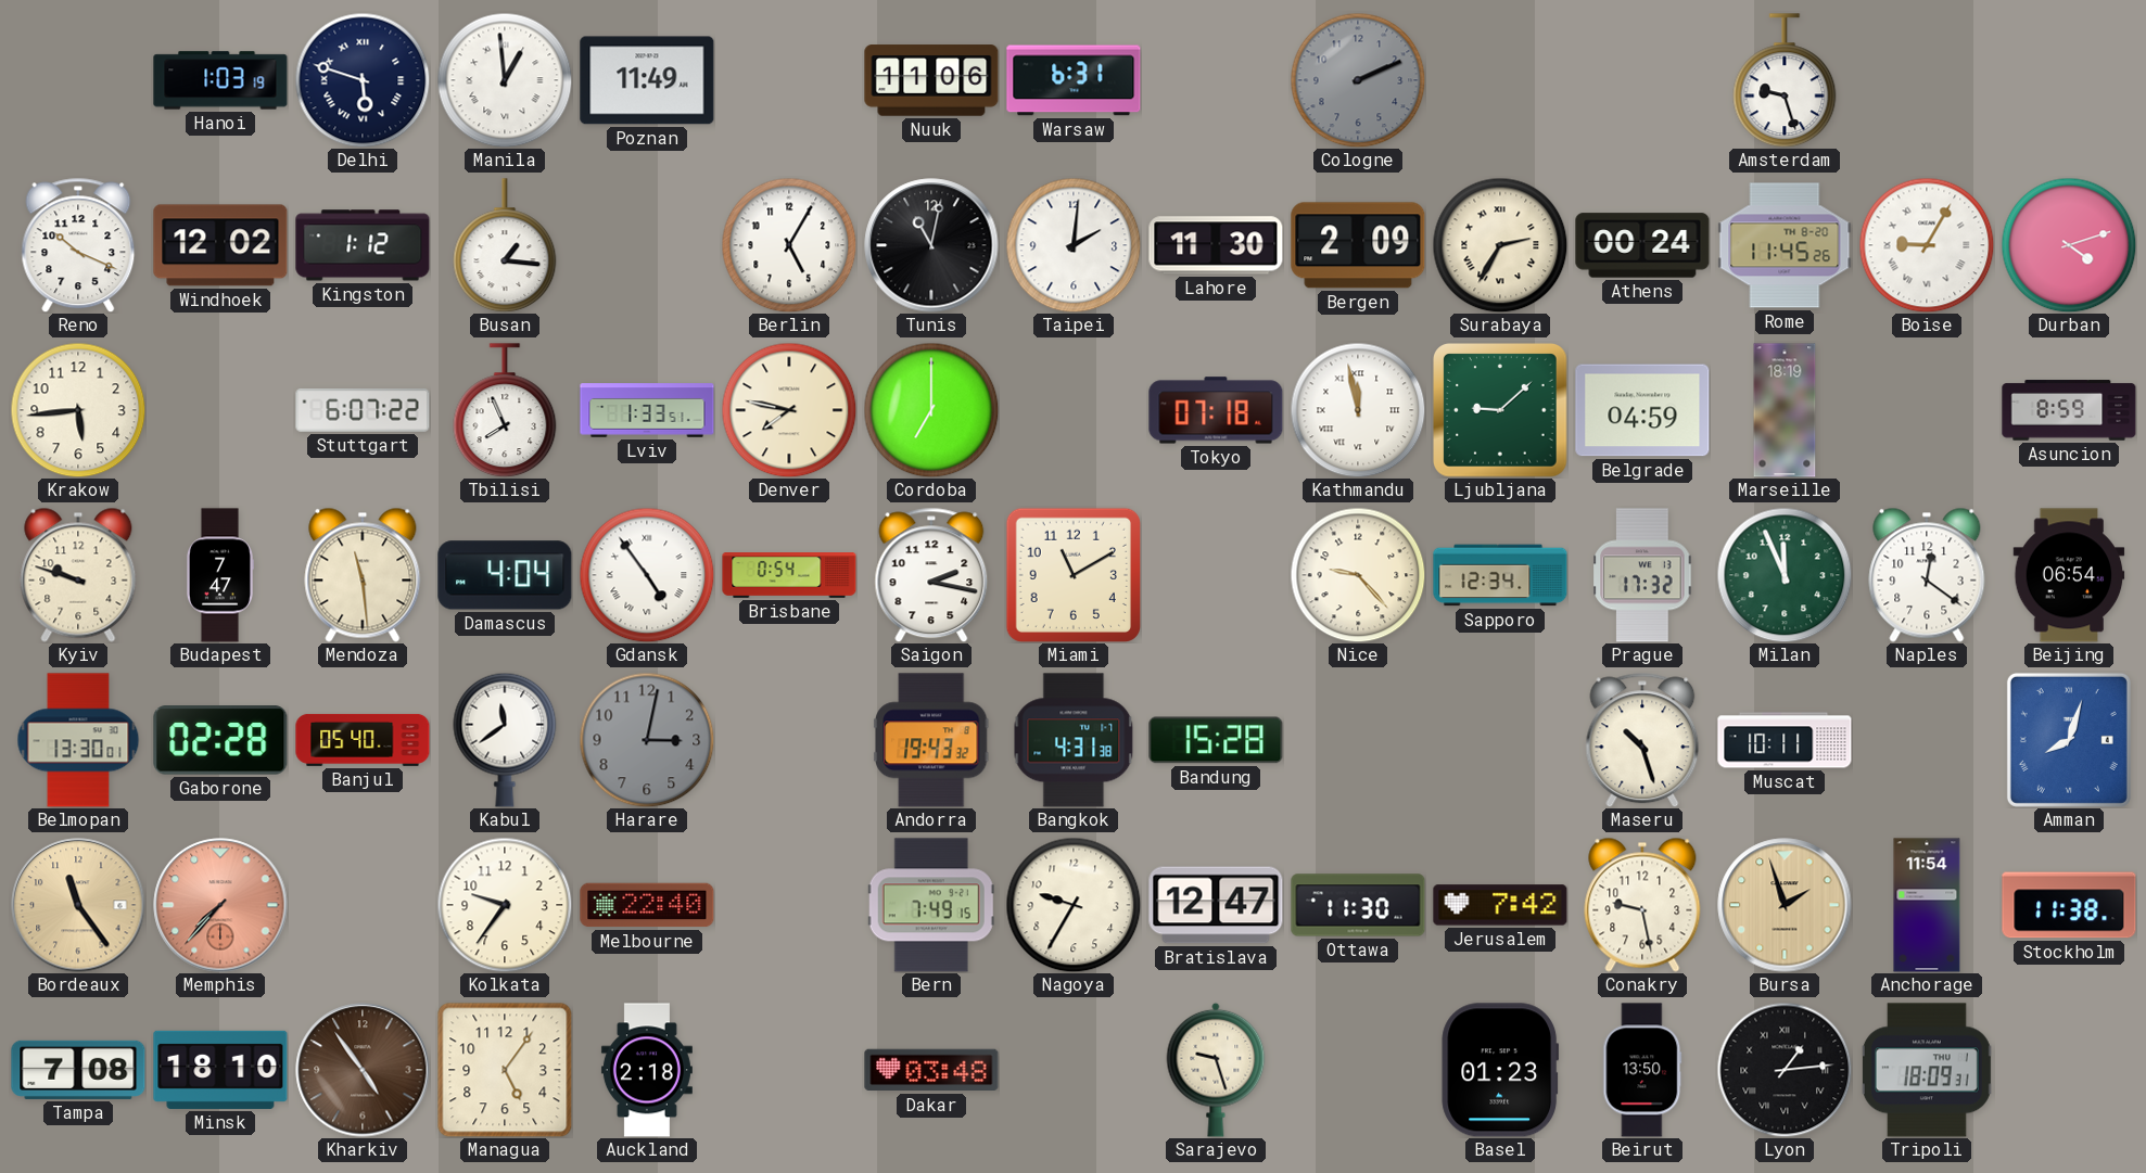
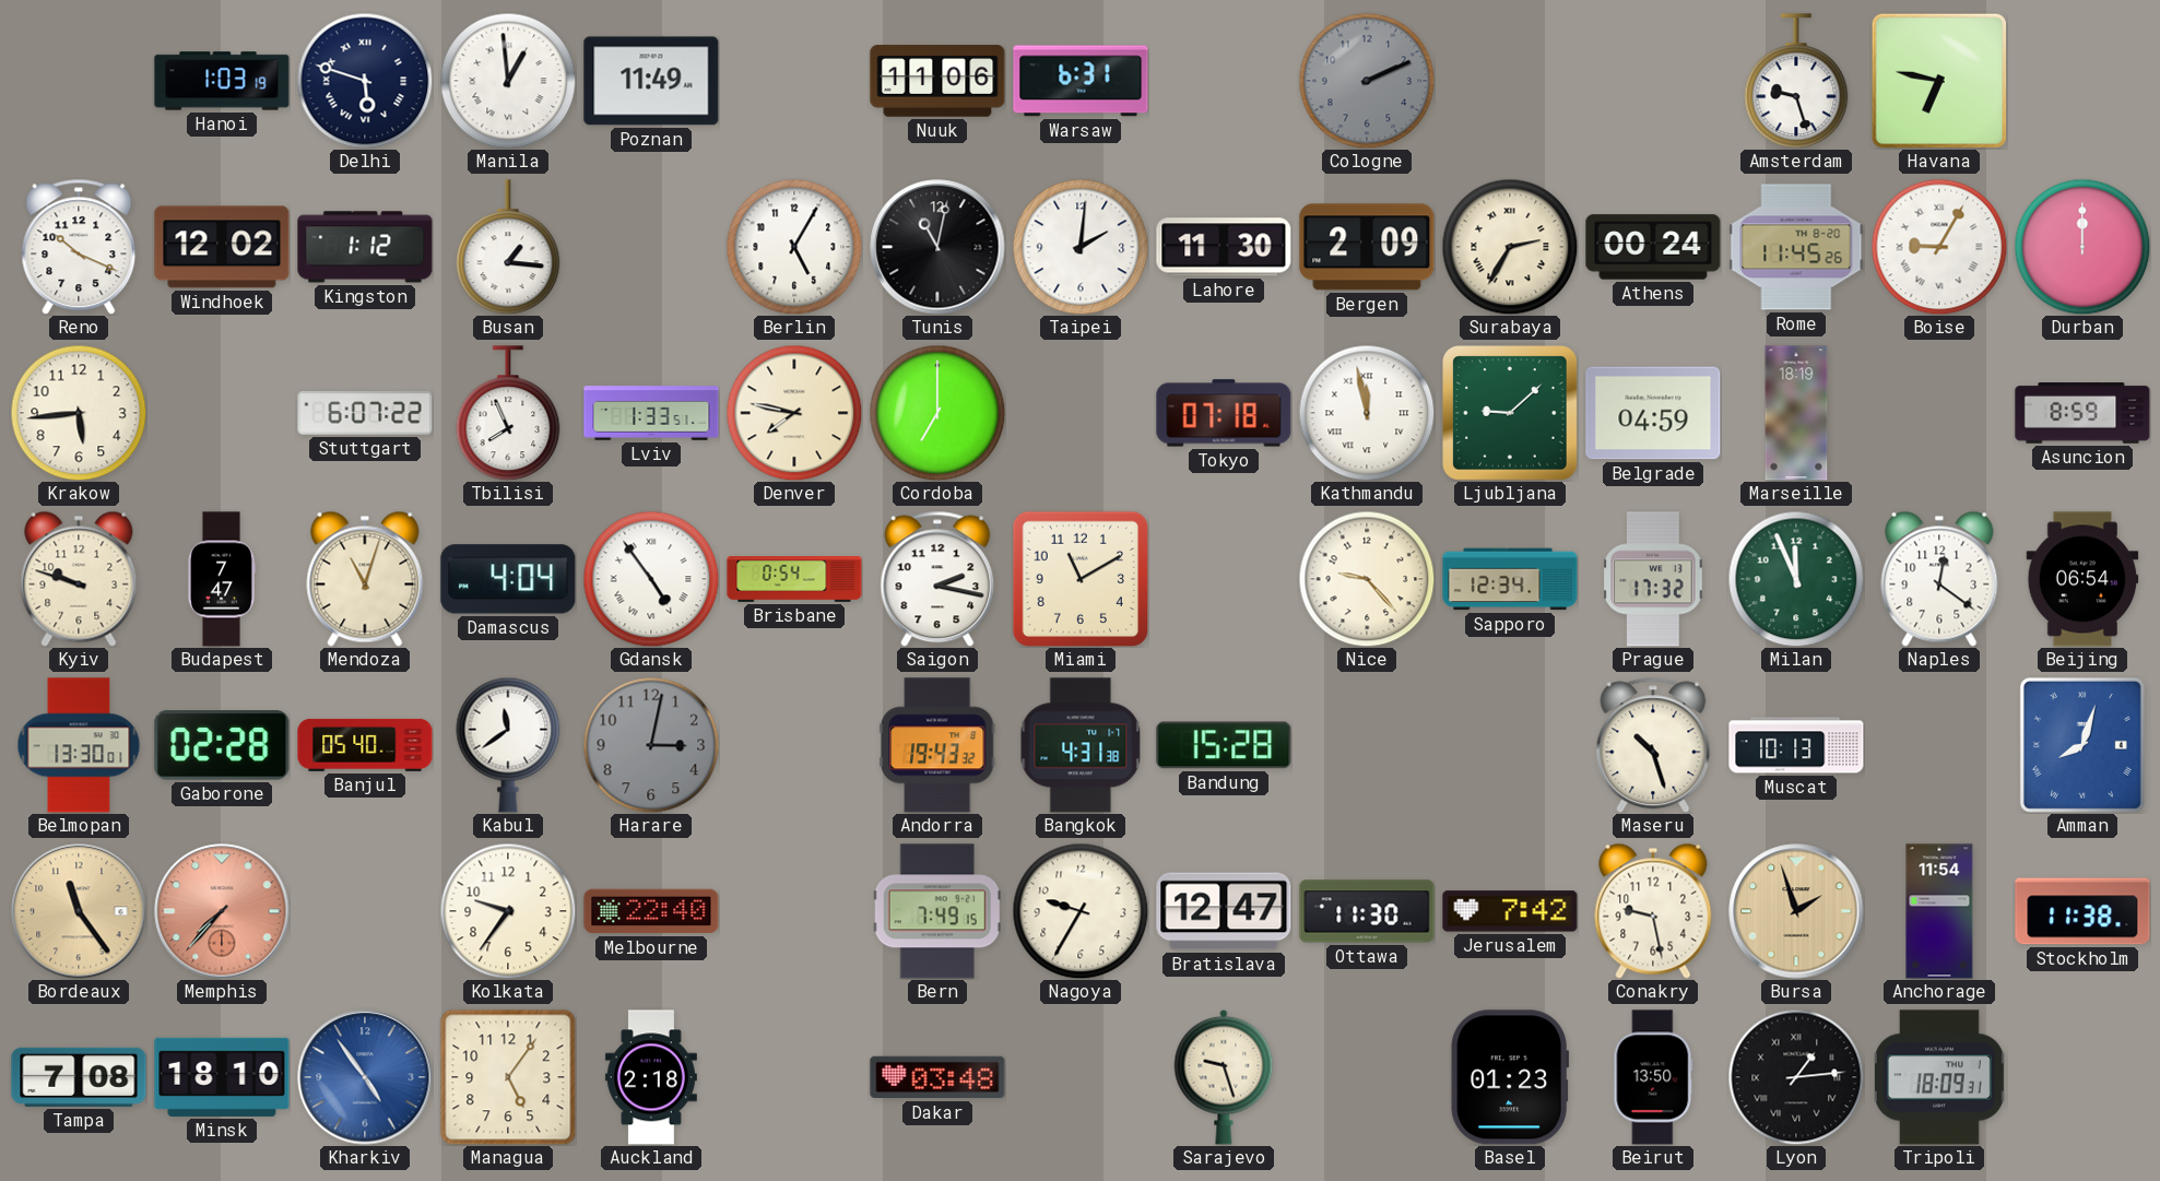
Havana: none -> 6:47 (1938, 80)
Durban: 4:12 -> 12:00 (2082, 247)
Mendoza: 11:29 -> 11:03 (365, 579)
Muscat: 10:11 -> 10:13 (1796, 745)
Kharkiv dial: brown -> blue (365, 1077)
